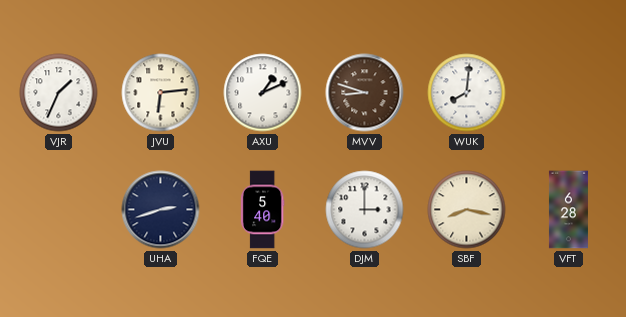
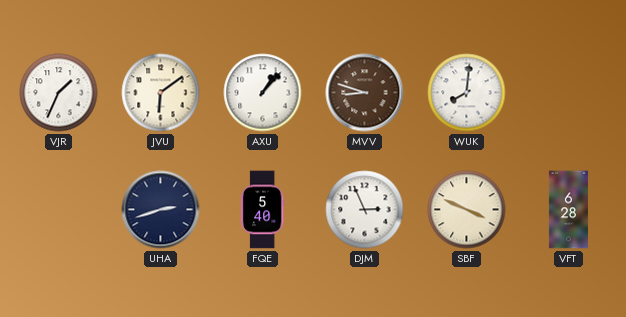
JVU: 6:14 -> 6:09 (161, 93)
AXU: 1:11 -> 1:07 (263, 93)
DJM: 3:00 -> 2:56 (365, 210)
SBF: 8:17 -> 3:49 (467, 210)
